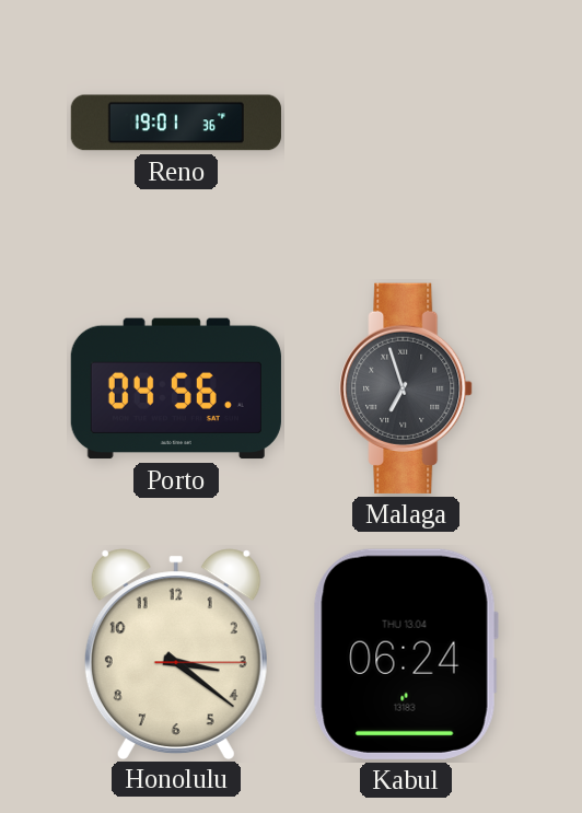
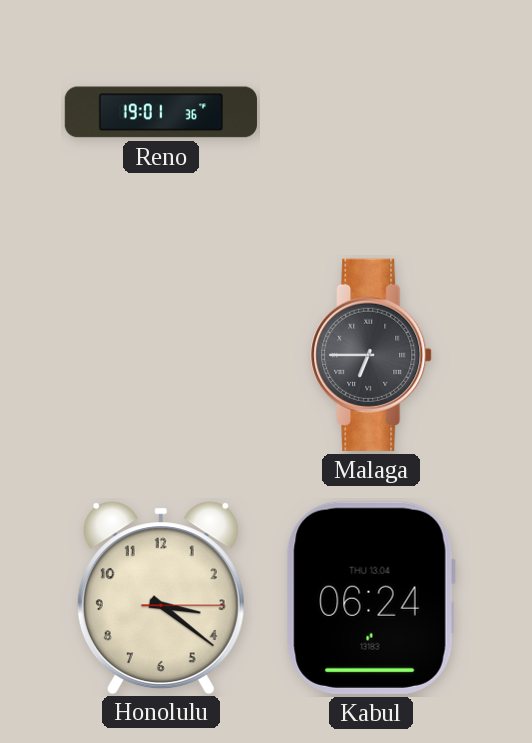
Porto: 04:56 -> none (176, 388)
Malaga: 6:57 -> 6:45 (371, 355)
